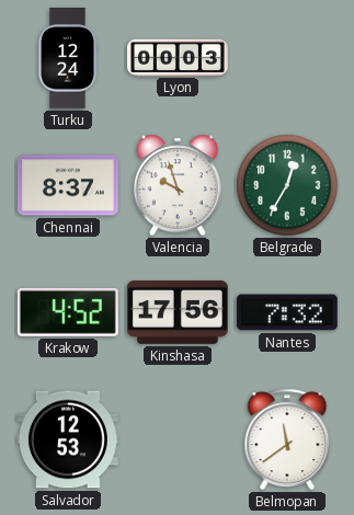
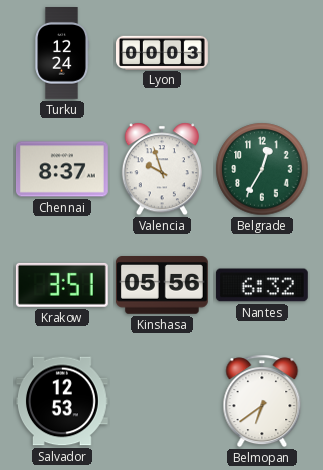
Krakow: 4:52 -> 3:51 (62, 285)
Kinshasa: 17:56 -> 05:56 (162, 286)
Nantes: 7:32 -> 6:32 (262, 285)
Belmopan: 11:39 -> 6:39 (262, 401)
